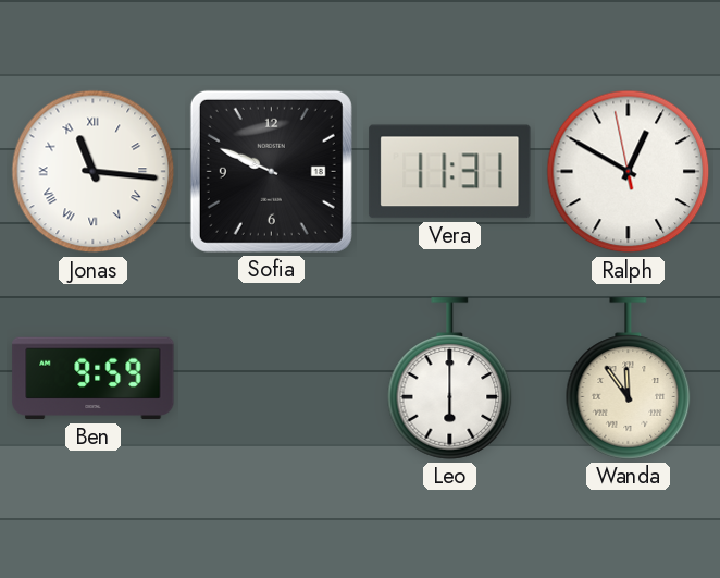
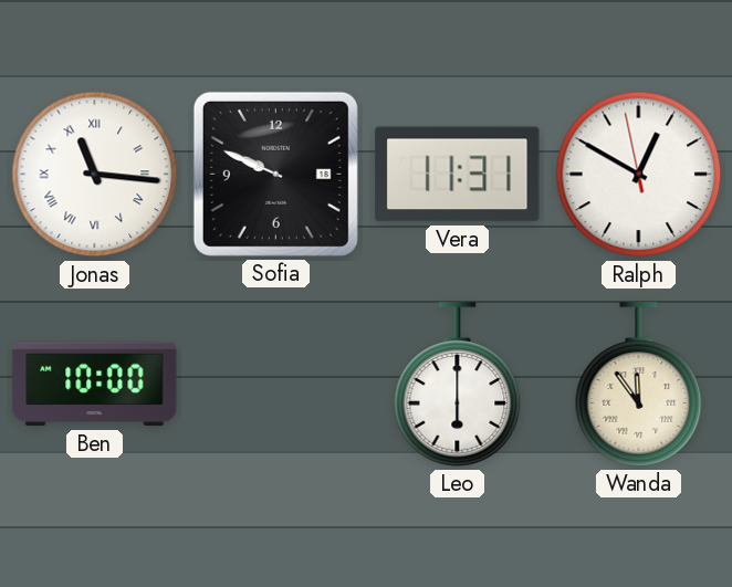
Ben: 9:59 -> 10:00 (95, 385)
